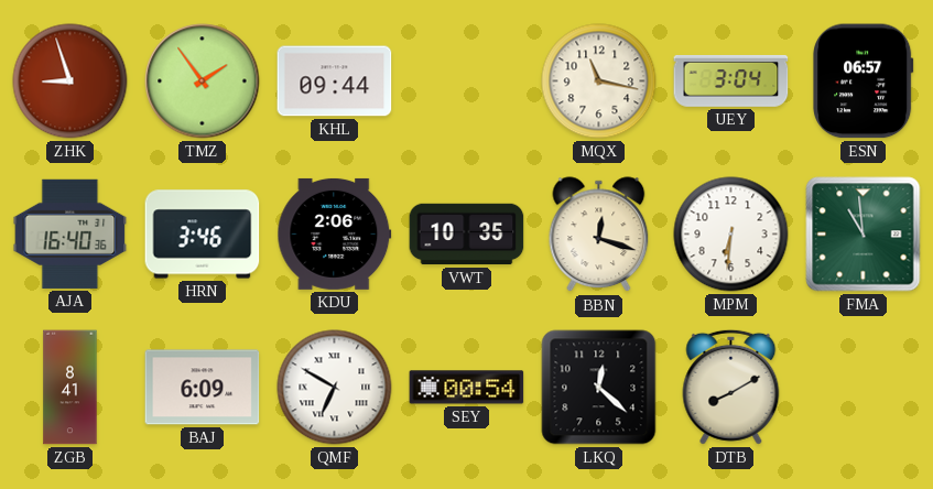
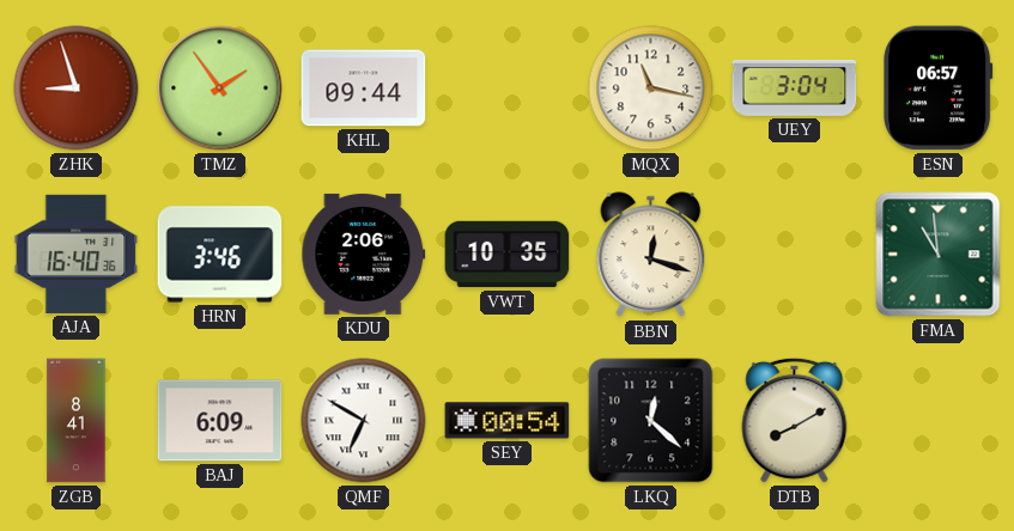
MPM: 6:31 -> none (731, 235)
